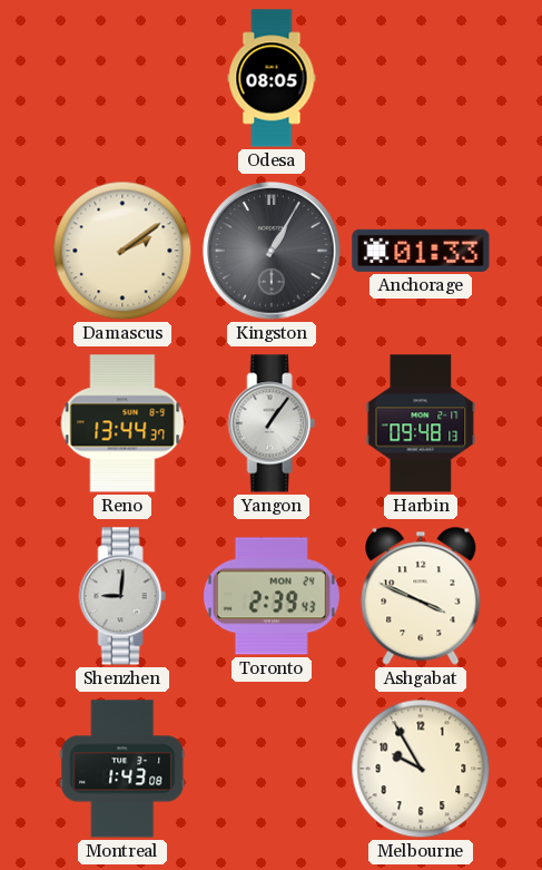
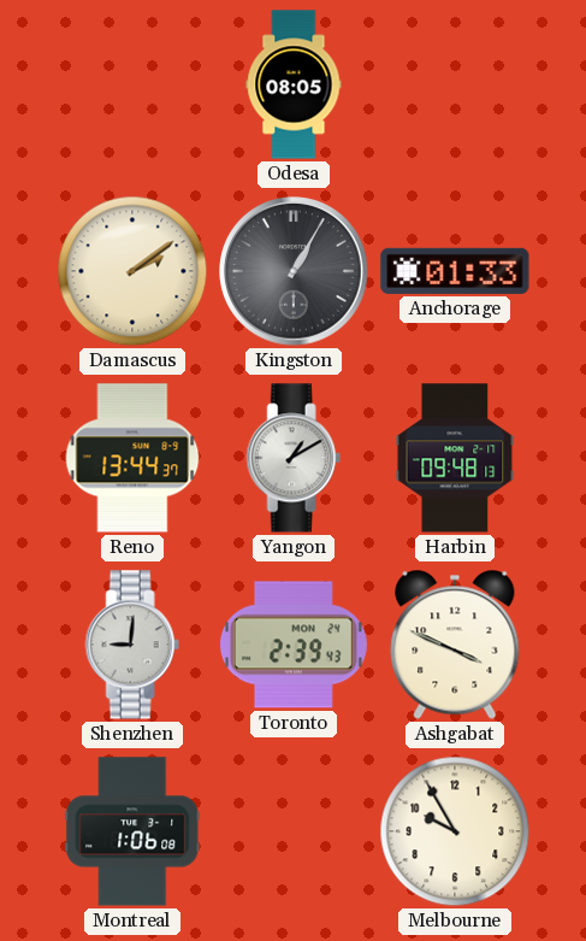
Yangon: 1:06 -> 1:10 (294, 458)
Montreal: 1:43 -> 1:06 (132, 831)
